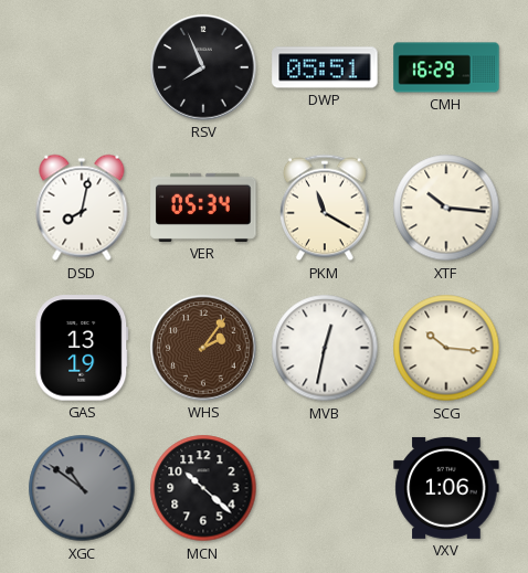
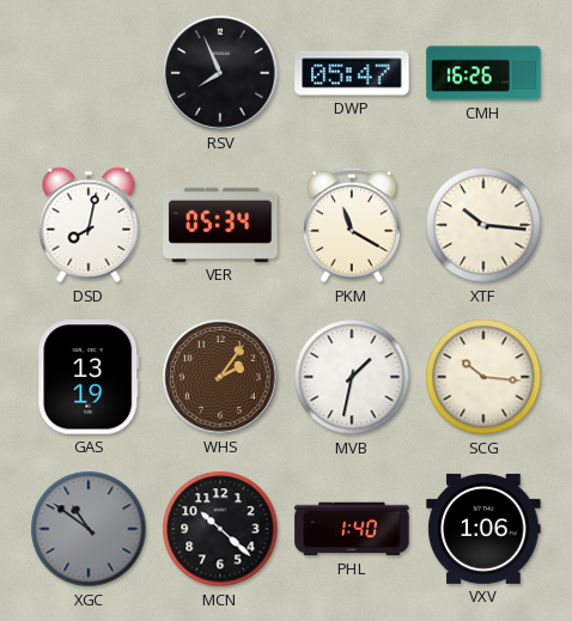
DWP: 05:51 -> 05:47 (352, 73)
CMH: 16:29 -> 16:26 (483, 73)
MVB: 12:32 -> 1:32 (352, 377)
PHL: none -> 1:40 (352, 529)
